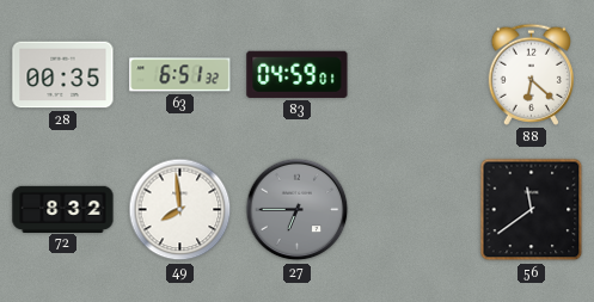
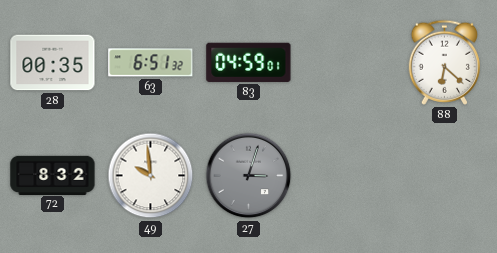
49: 7:59 -> 9:59 (151, 176)
27: 6:45 -> 3:03 (249, 176)
56: 11:39 -> none (532, 210)
